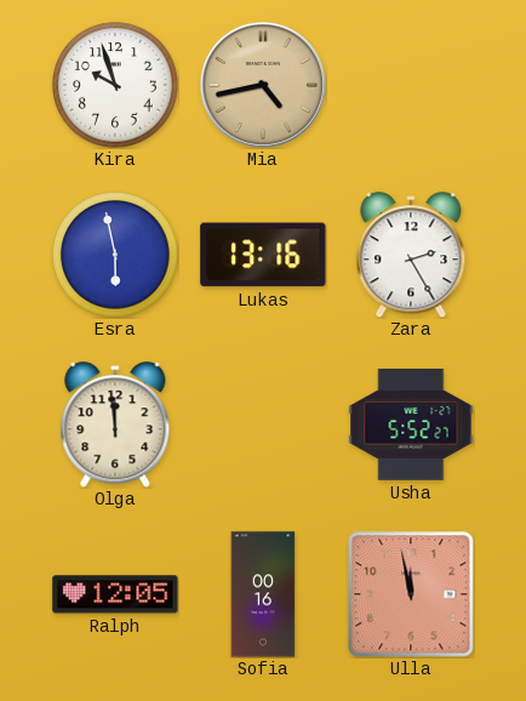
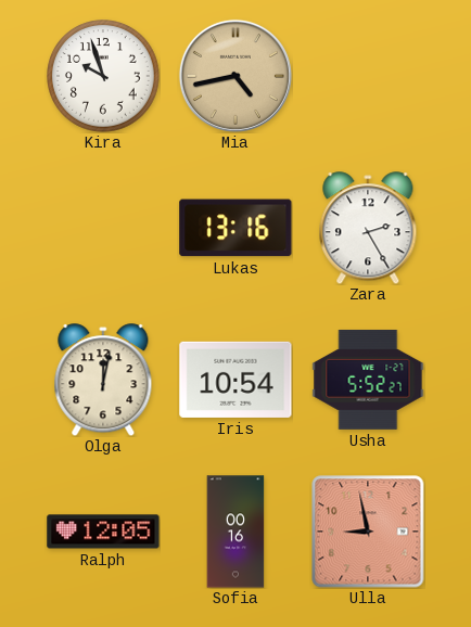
Esra: 5:58 -> none (115, 255)
Olga: 11:59 -> 12:02 (103, 380)
Iris: none -> 10:54 (235, 380)
Ulla: 11:58 -> 8:58 (368, 532)
